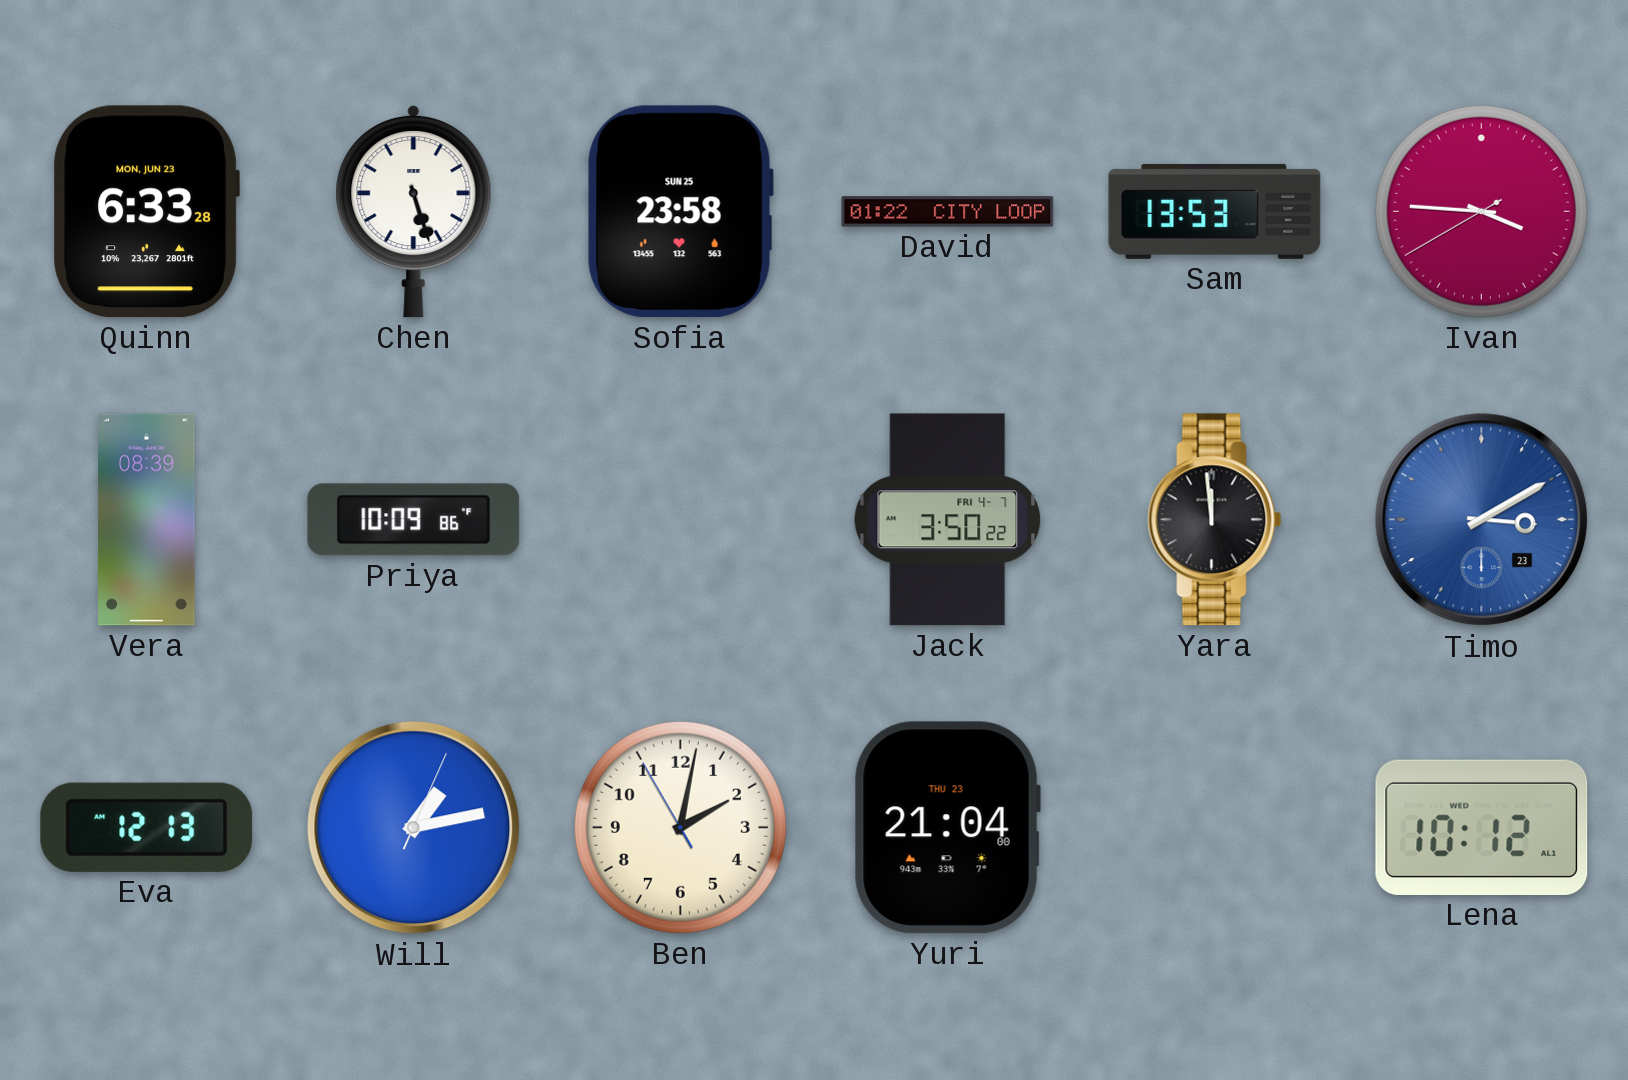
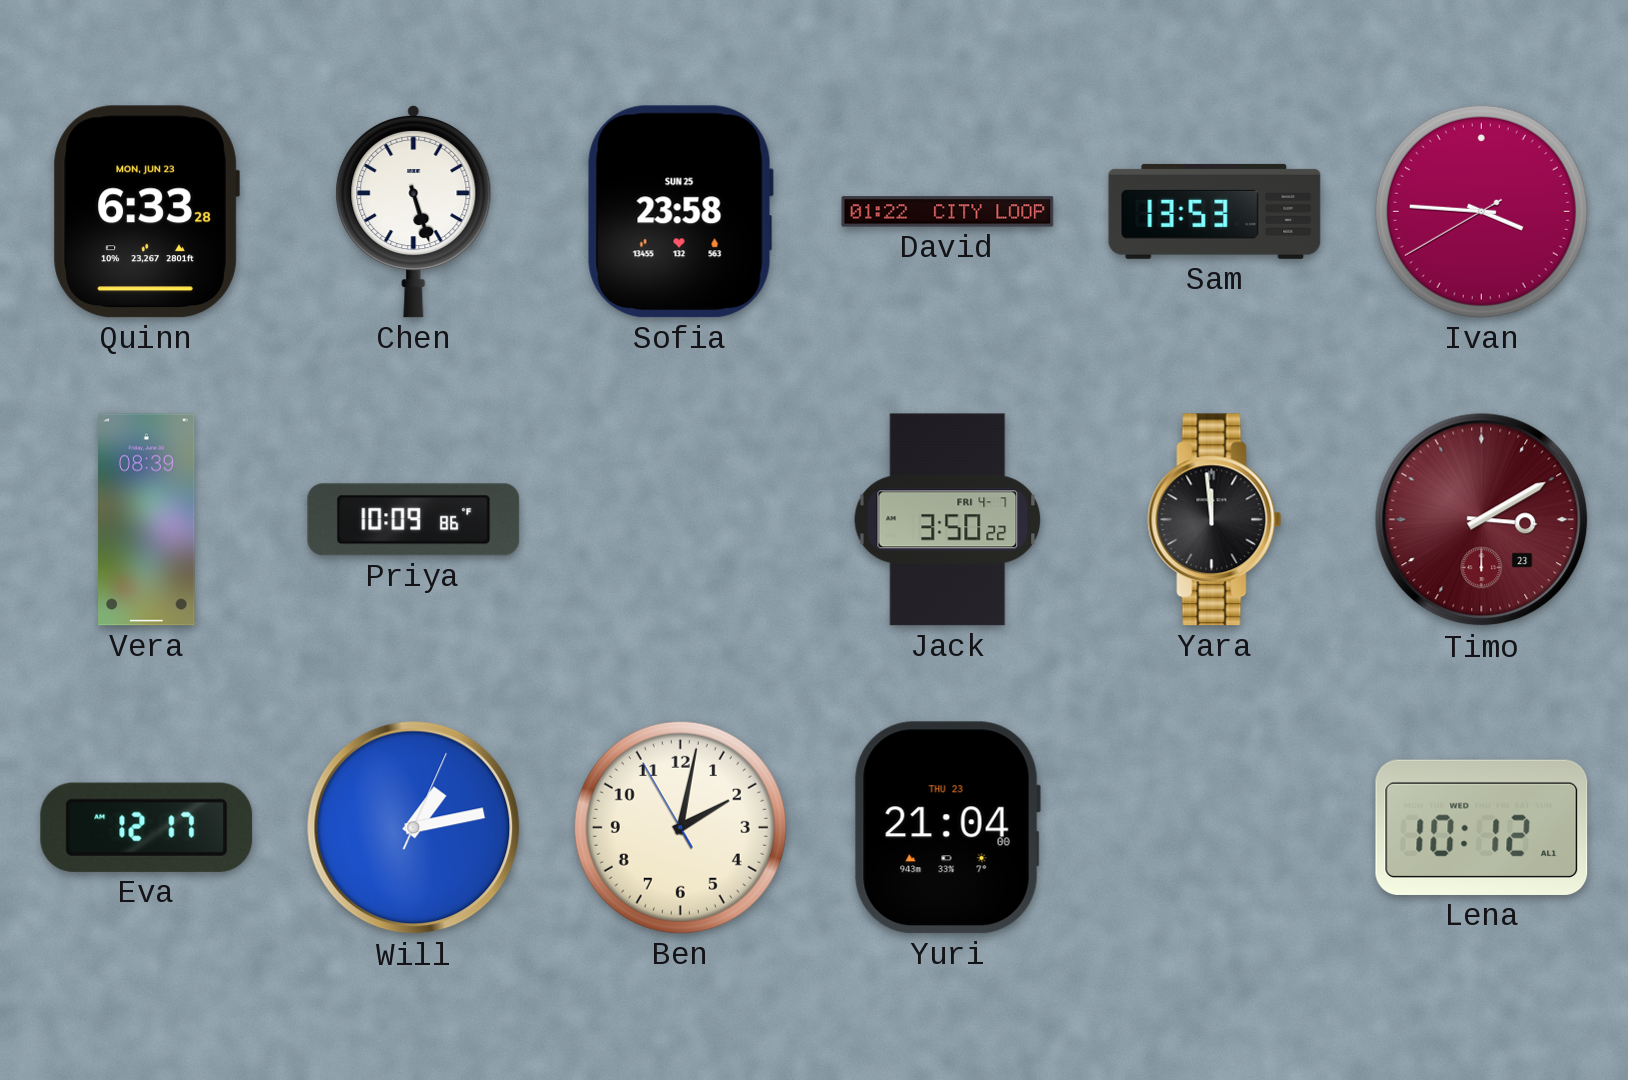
Timo dial: blue -> burgundy (1482, 520)
Eva: 12:13 -> 12:17 (147, 827)
